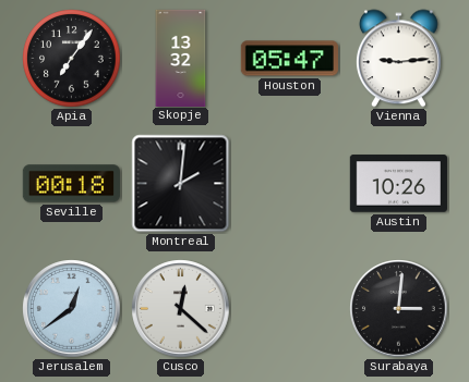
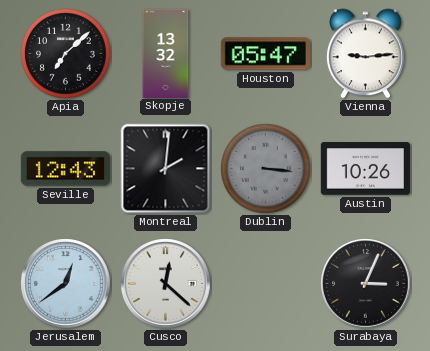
Apia: 7:06 -> 7:08 (66, 54)
Seville: 00:18 -> 12:43 (65, 169)
Dublin: none -> 3:16 (266, 169)
Surabaya: 3:01 -> 3:04 (366, 284)
